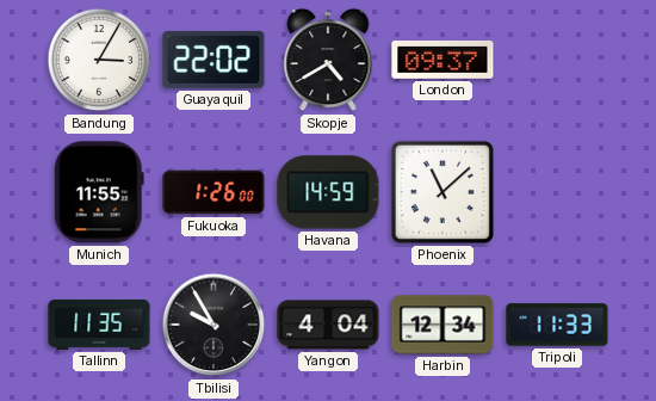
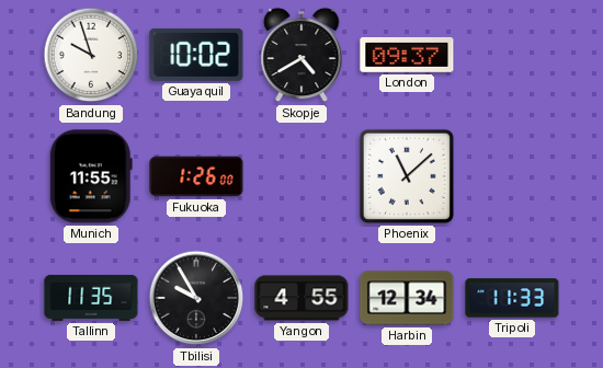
Bandung: 3:05 -> 9:57 (91, 55)
Guayaquil: 22:02 -> 10:02 (196, 55)
Havana: 14:59 -> none (328, 192)
Yangon: 4:04 -> 4:55 (301, 298)
